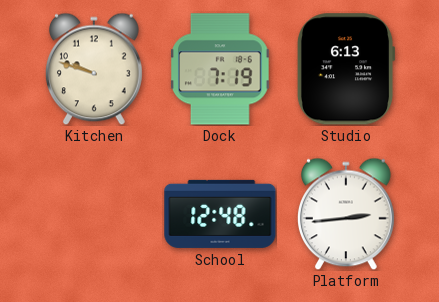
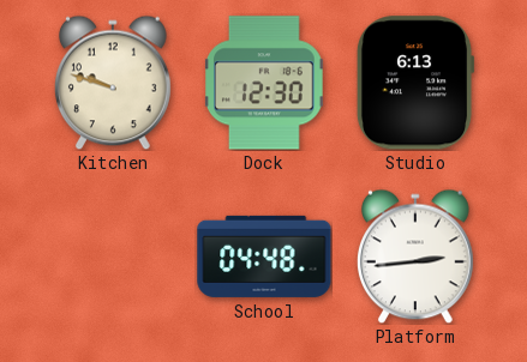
Dock: 7:19 -> 12:30 (265, 83)
School: 12:48 -> 04:48 (264, 257)
